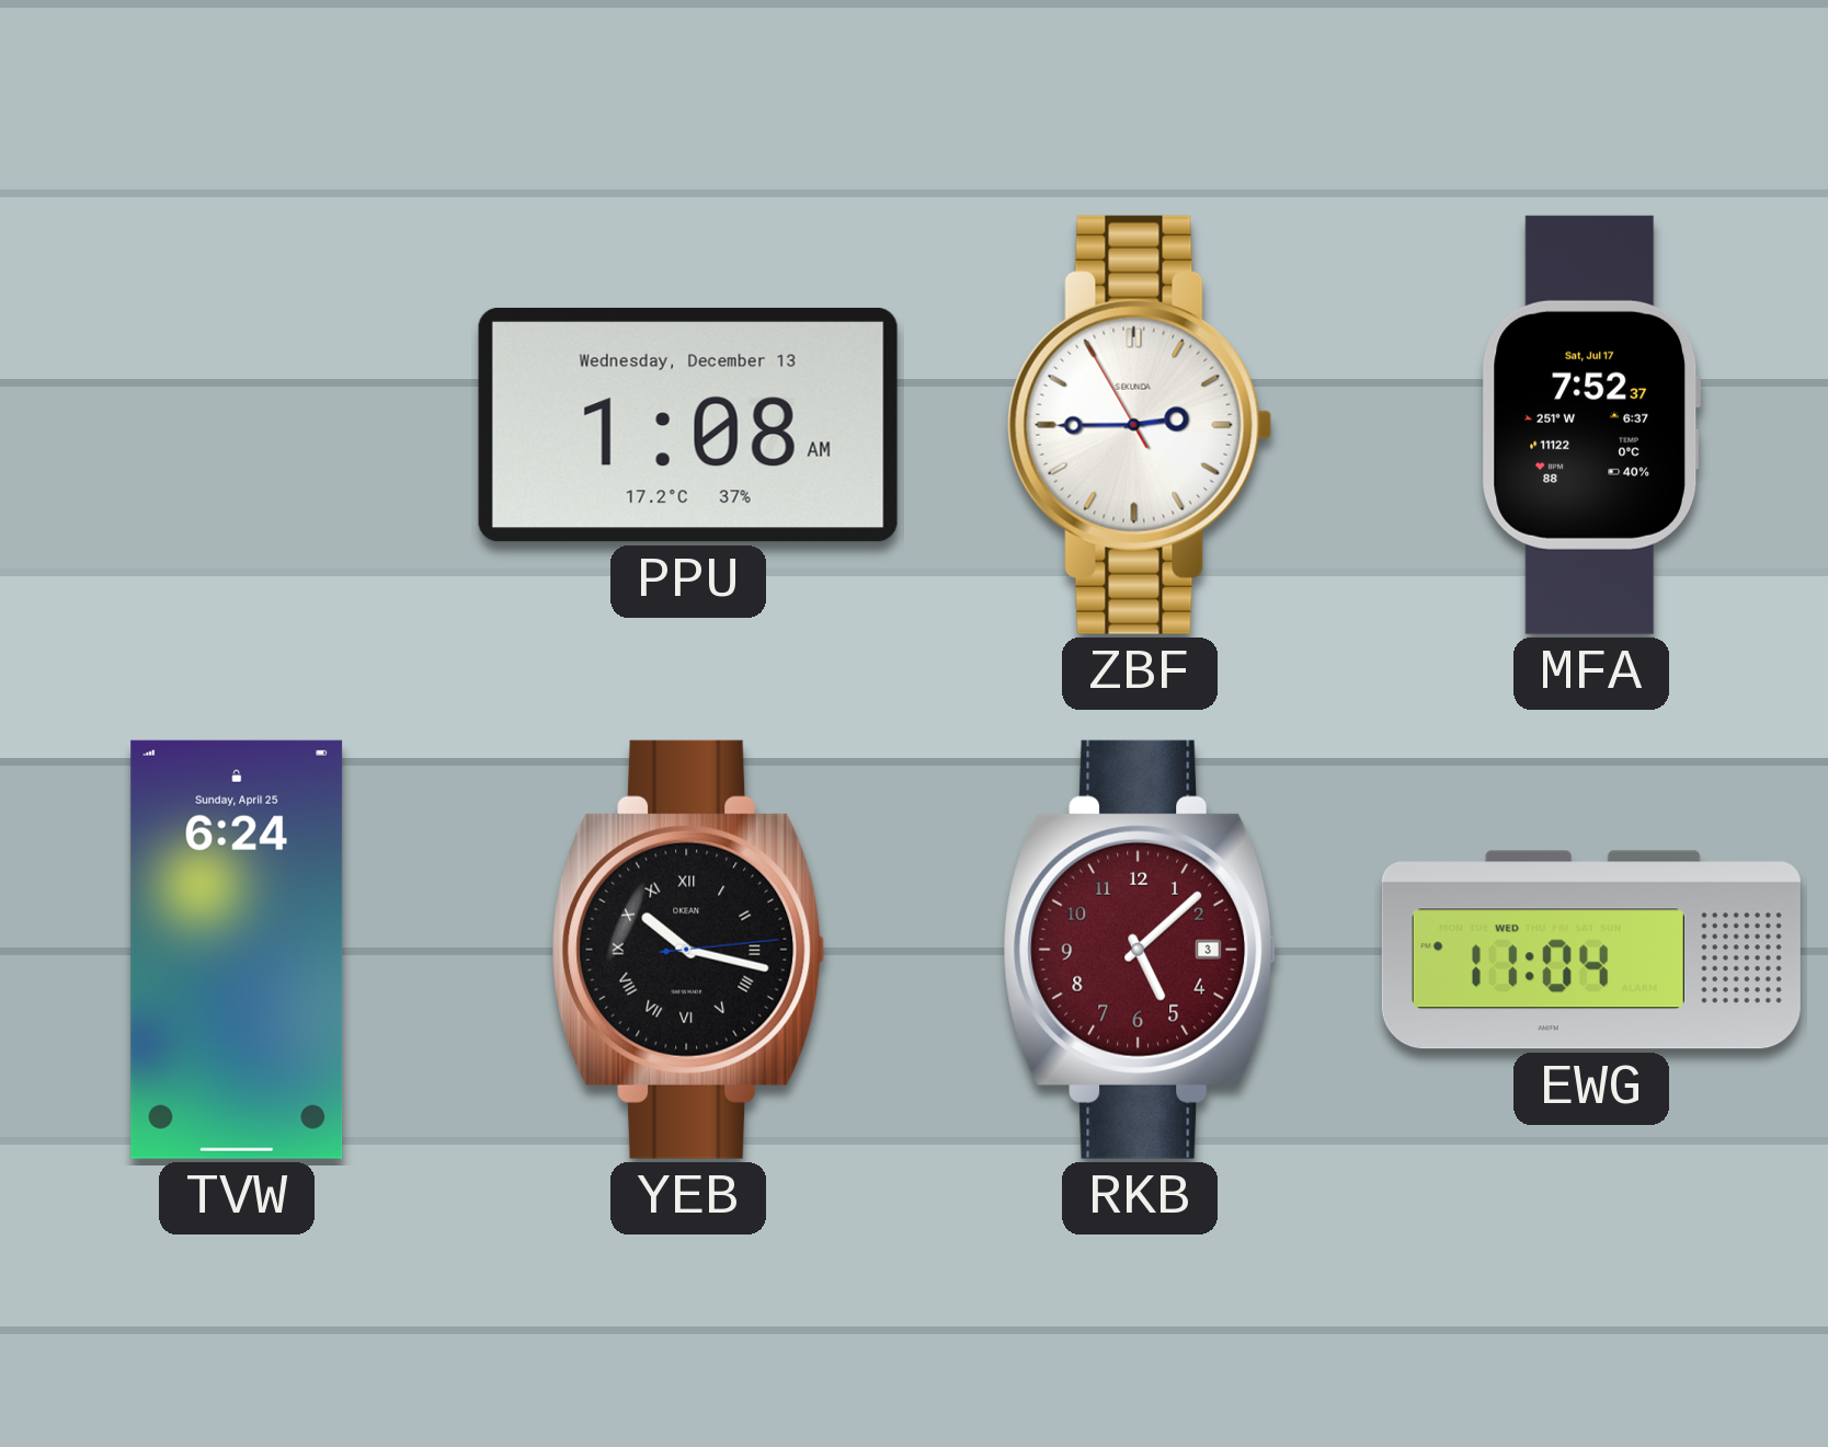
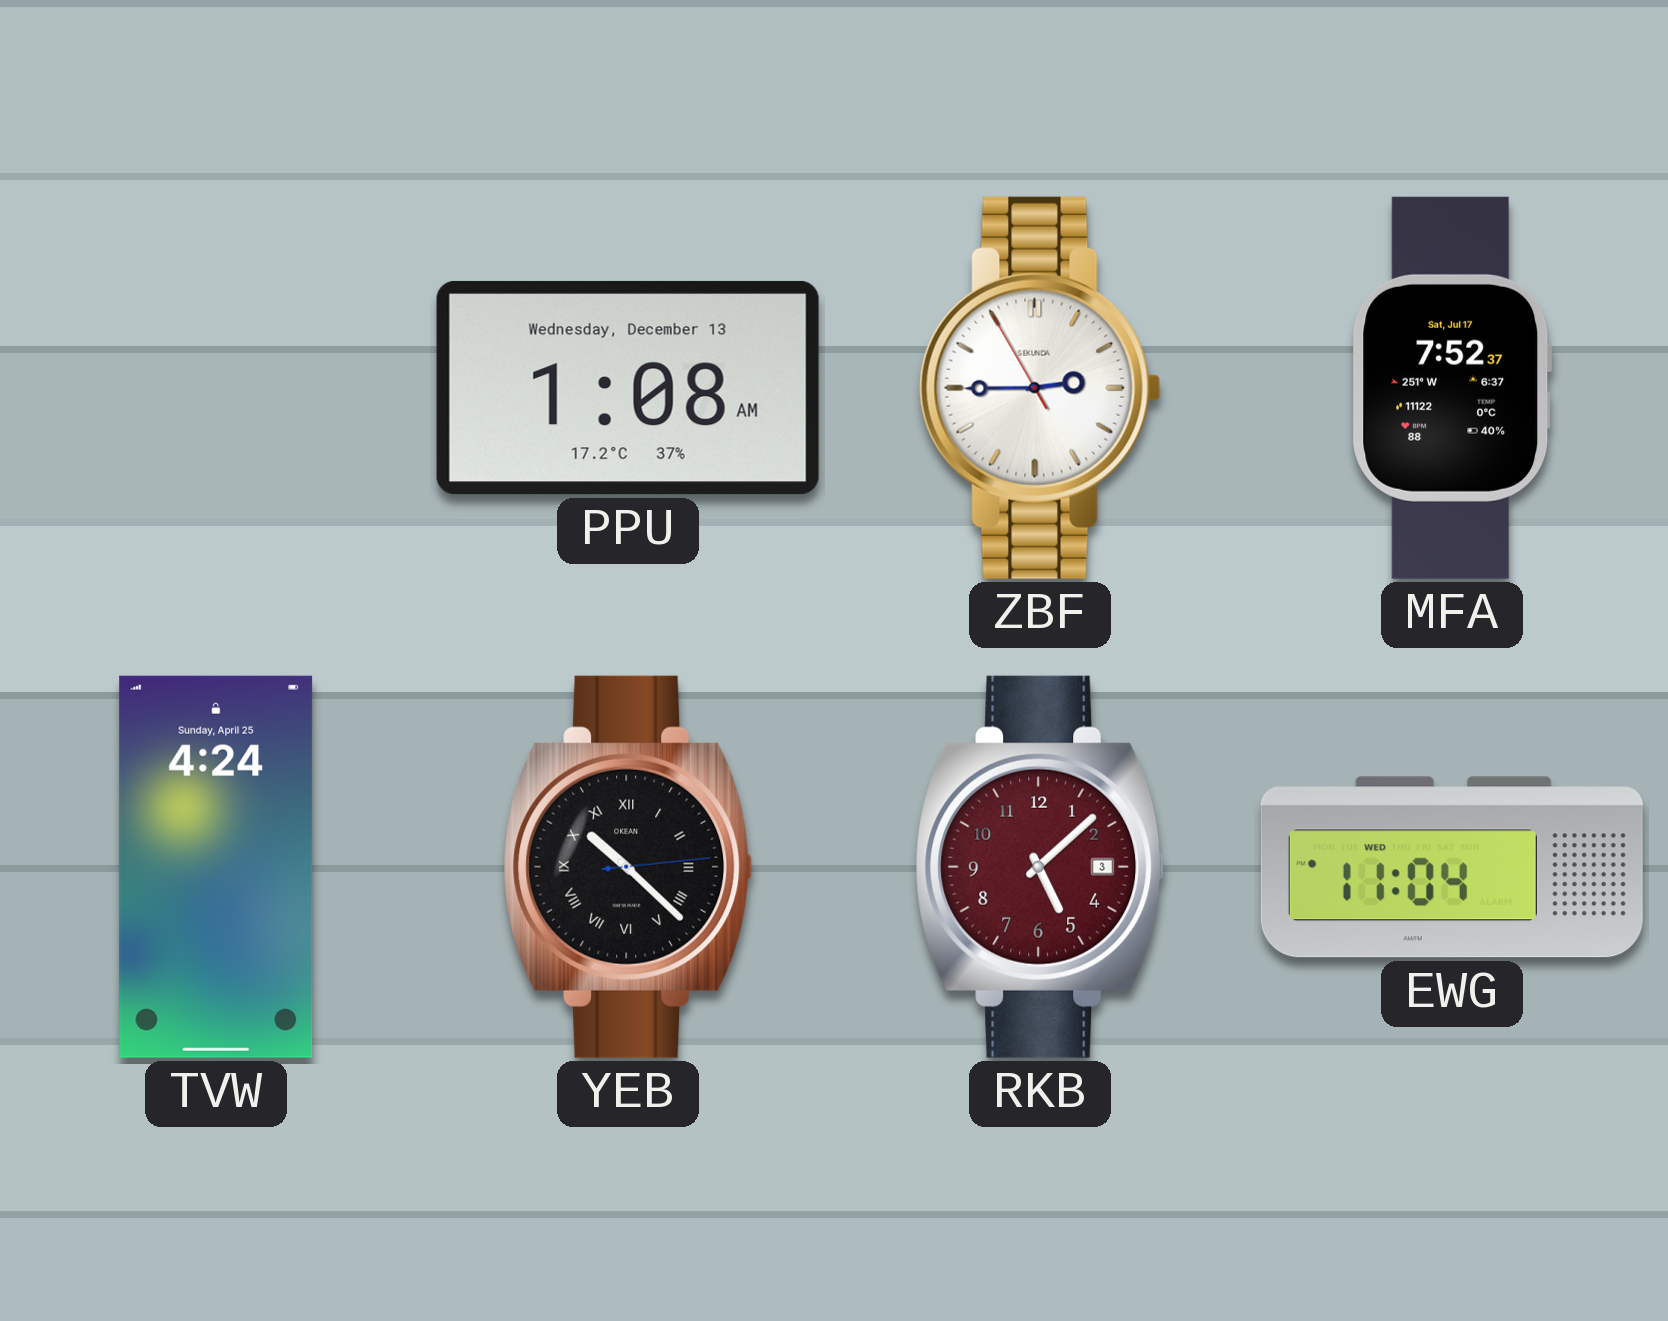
TVW: 6:24 -> 4:24 (216, 867)
YEB: 10:17 -> 10:22 (628, 867)
